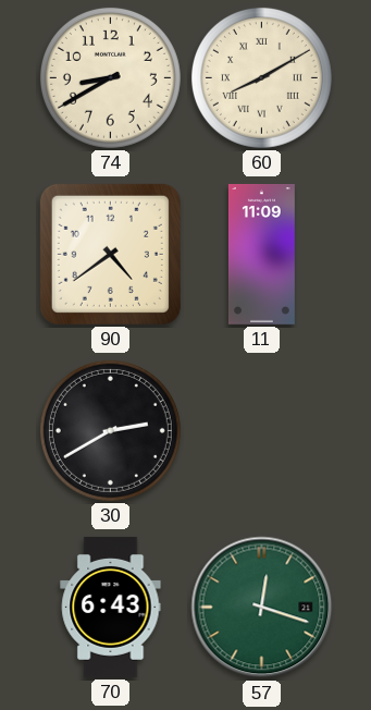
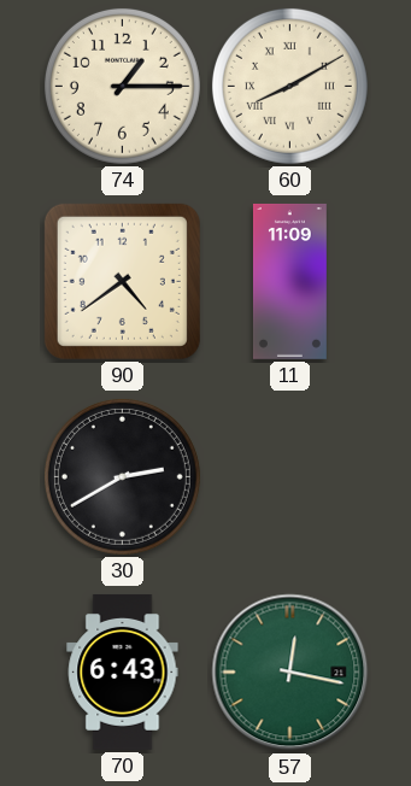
74: 8:40 -> 1:15 (122, 86)
57: 12:18 -> 12:17 (290, 673)
